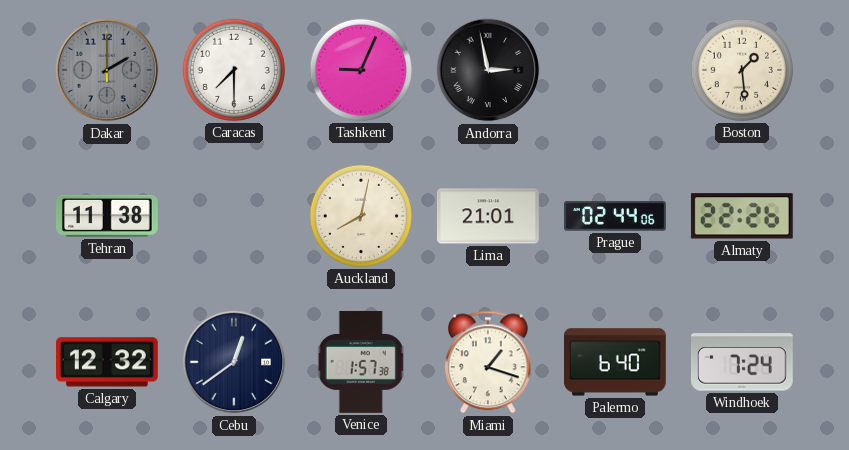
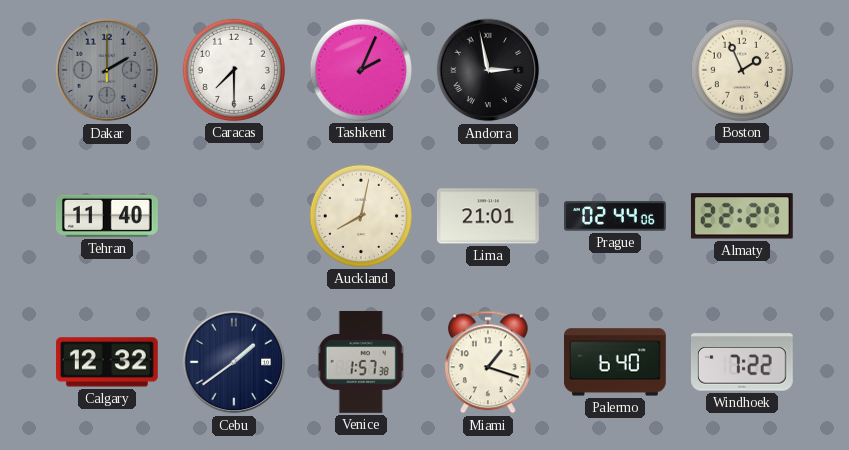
Tashkent: 9:04 -> 2:04 (361, 70)
Boston: 1:29 -> 1:56 (742, 70)
Tehran: 11:38 -> 11:40 (108, 216)
Almaty: 22:26 -> 22:27 (742, 216)
Cebu: 12:39 -> 1:39 (234, 362)
Windhoek: 7:24 -> 7:22 (742, 362)
